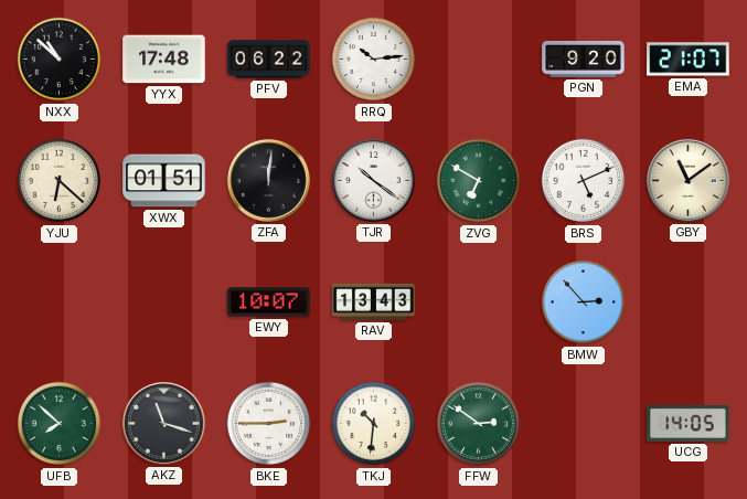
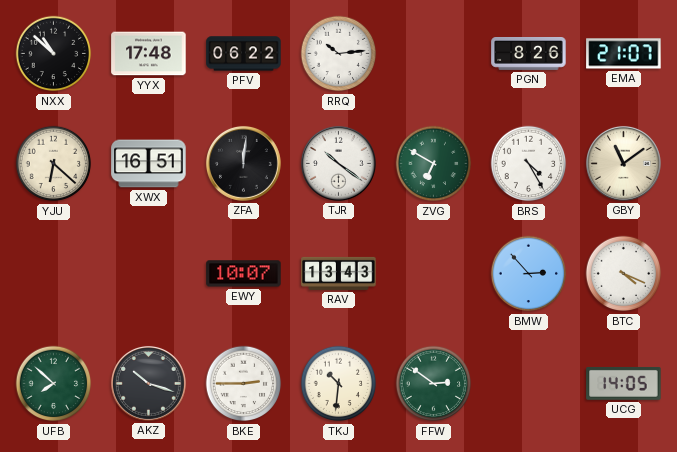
PGN: 9:20 -> 8:26 (529, 54)
XWX: 01:51 -> 16:51 (149, 164)
BRS: 5:11 -> 4:25 (529, 164)
BTC: none -> 4:19 (624, 274)
AKZ: 11:18 -> 10:18 (148, 383)
